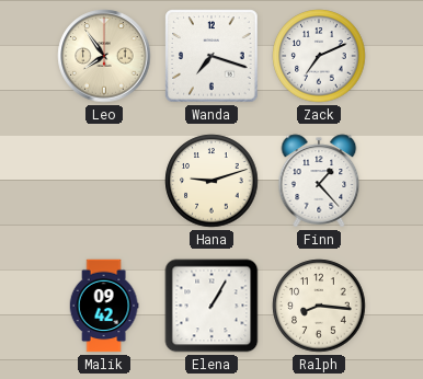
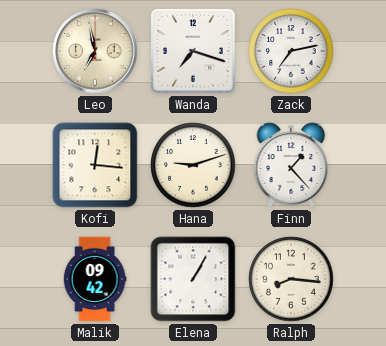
Leo: 7:54 -> 6:58 (95, 51)
Zack: 7:11 -> 7:13 (291, 51)
Kofi: none -> 12:16 (95, 165)
